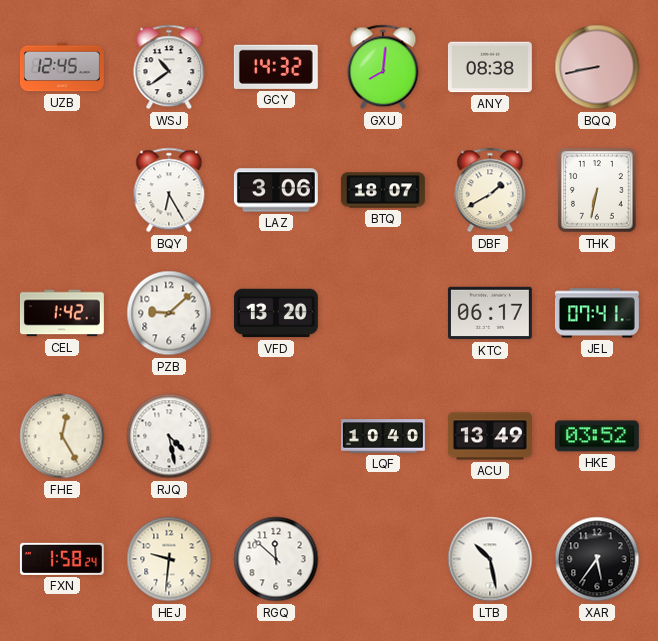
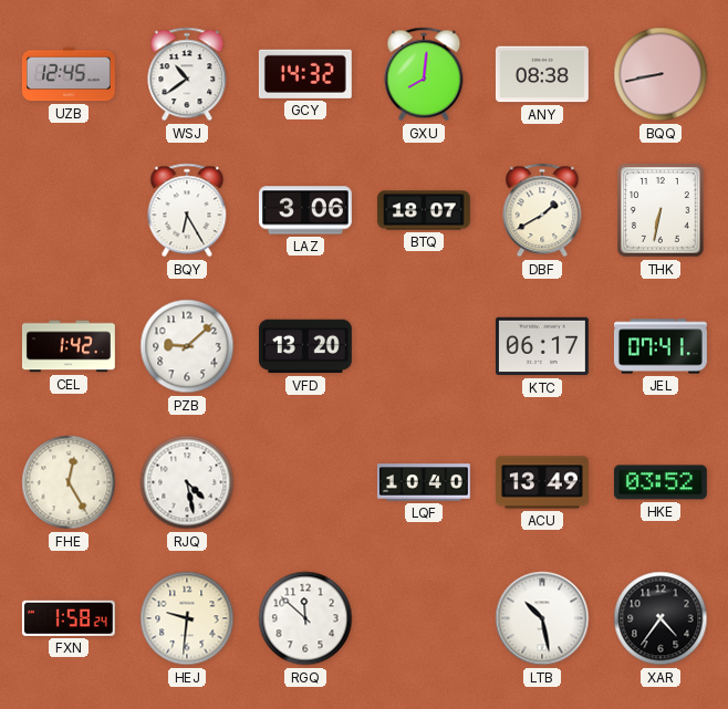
XAR: 5:36 -> 4:36 (661, 618)
